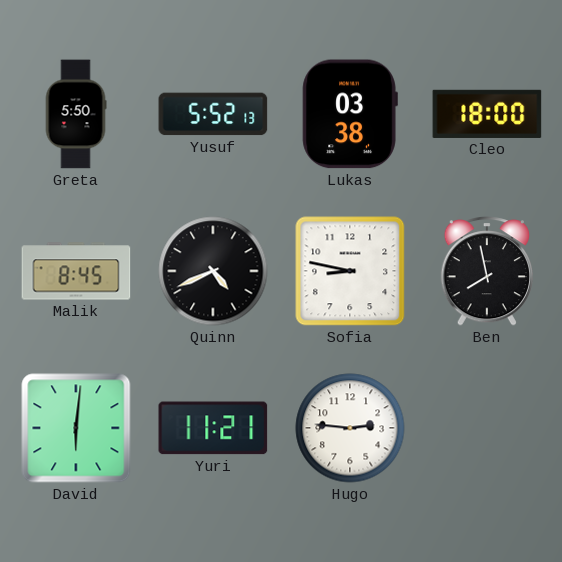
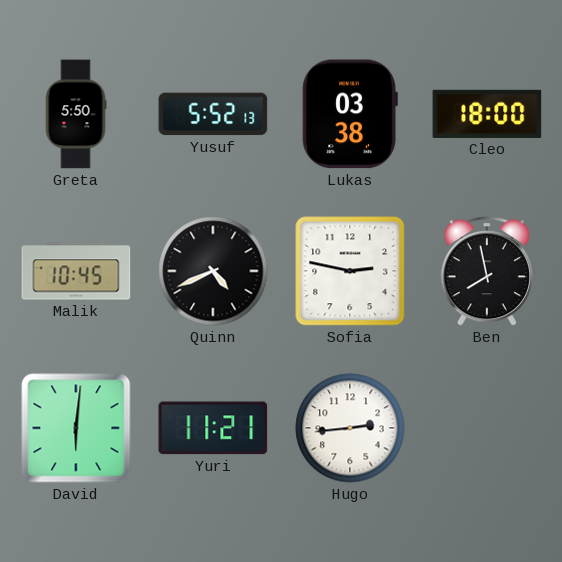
Malik: 8:45 -> 10:45 (76, 271)
Sofia: 8:47 -> 2:47 (350, 271)
Hugo: 2:46 -> 2:44 (350, 428)
